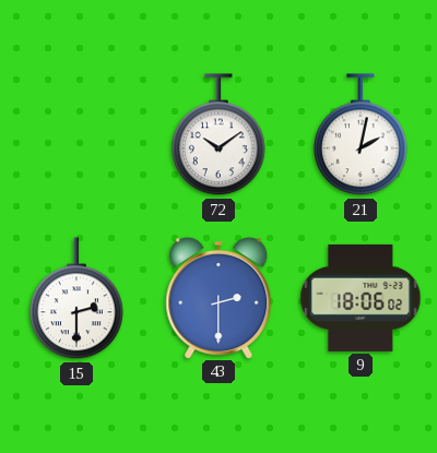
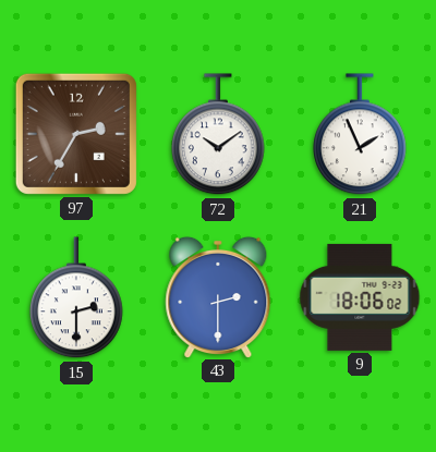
97: none -> 2:35 (76, 134)
21: 2:02 -> 1:56 (361, 135)
